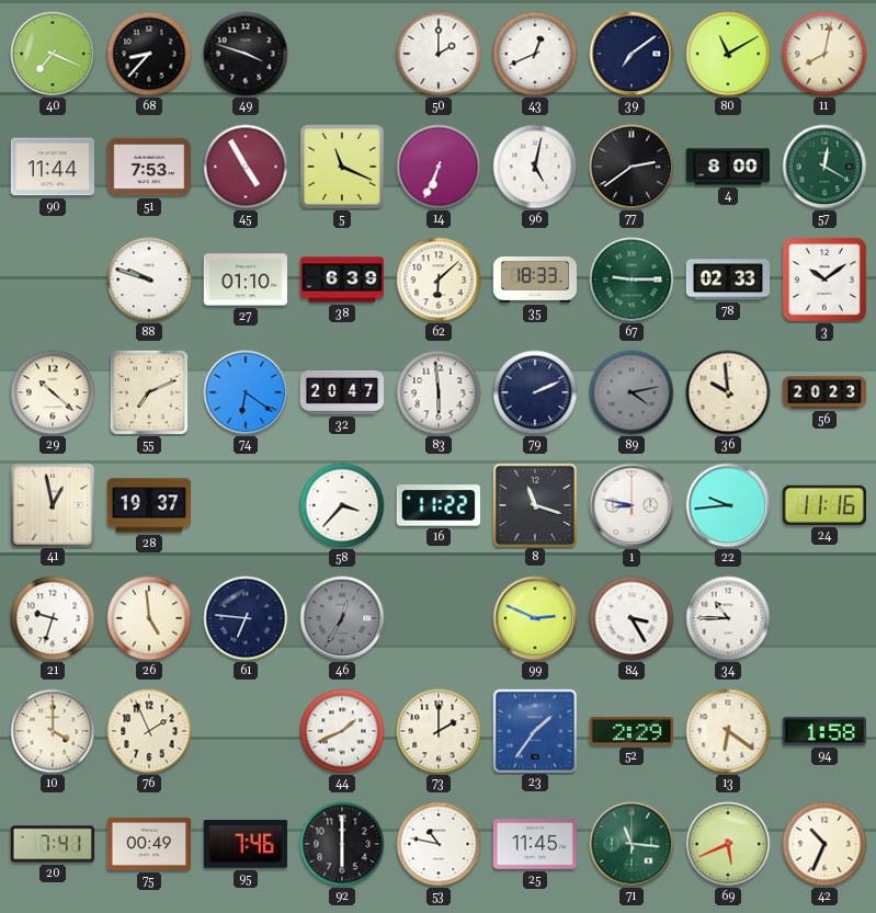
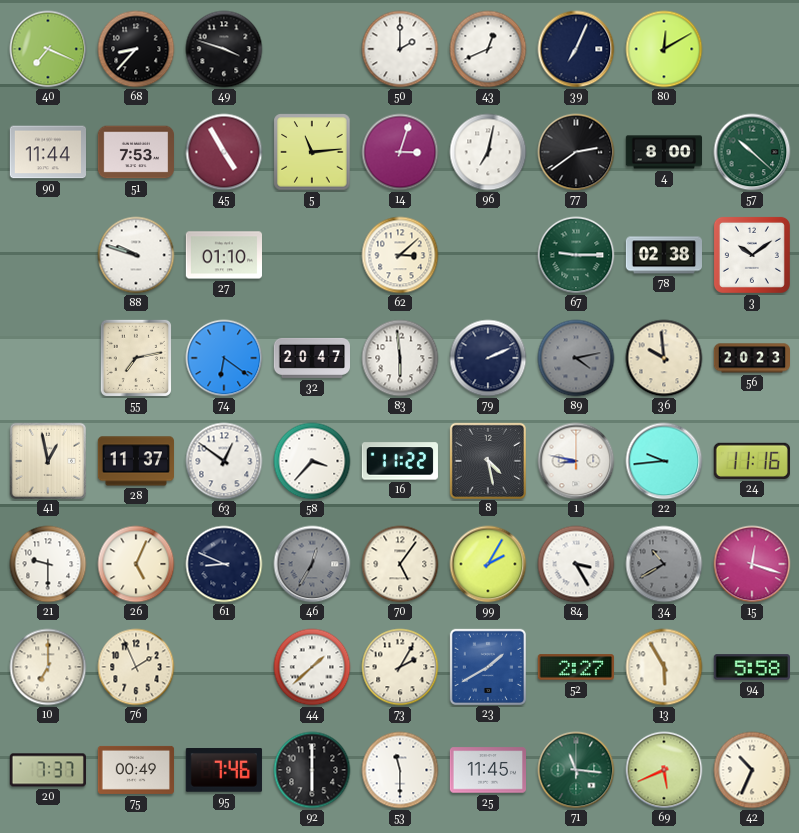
39: 7:09 -> 7:04 (576, 49)
80: 11:10 -> 12:10 (664, 49)
11: 8:02 -> none (824, 54)
5: 11:19 -> 11:14 (312, 152)
14: 6:34 -> 3:03 (400, 152)
96: 5:02 -> 7:02 (488, 152)
57: 12:20 -> 10:22 (752, 152)
38: 6:39 -> none (341, 279)
62: 6:08 -> 3:08 (400, 255)
35: 18:33 -> none (534, 281)
78: 02:33 -> 02:38 (663, 255)
29: 10:22 -> none (53, 392)
55: 7:11 -> 7:13 (136, 357)
28: 19:37 -> 11:37 (135, 461)
63: none -> 12:51 (224, 461)
8: 11:18 -> 4:28 (487, 460)
21: 9:33 -> 9:30 (48, 564)
26: 4:59 -> 5:04 (136, 564)
61: 6:46 -> 8:49 (224, 564)
70: none -> 5:06 (400, 564)
99: 2:49 -> 2:05 (488, 564)
34: 10:45 -> 10:40 (664, 564)
34 dial: white -> grey (664, 564)
15: none -> 12:18 (752, 564)
10: 4:00 -> 7:00 (48, 667)
44: 1:41 -> 1:38 (312, 667)
73: 2:00 -> 2:05 (400, 667)
23: 1:36 -> 1:40 (487, 666)
52: 2:29 -> 2:27 (575, 667)
13: 6:21 -> 5:55 (664, 667)
94: 1:58 -> 5:58 (751, 667)
20: 7:41 -> 7:37 (48, 770)
53: 10:47 -> 11:30 (400, 770)
